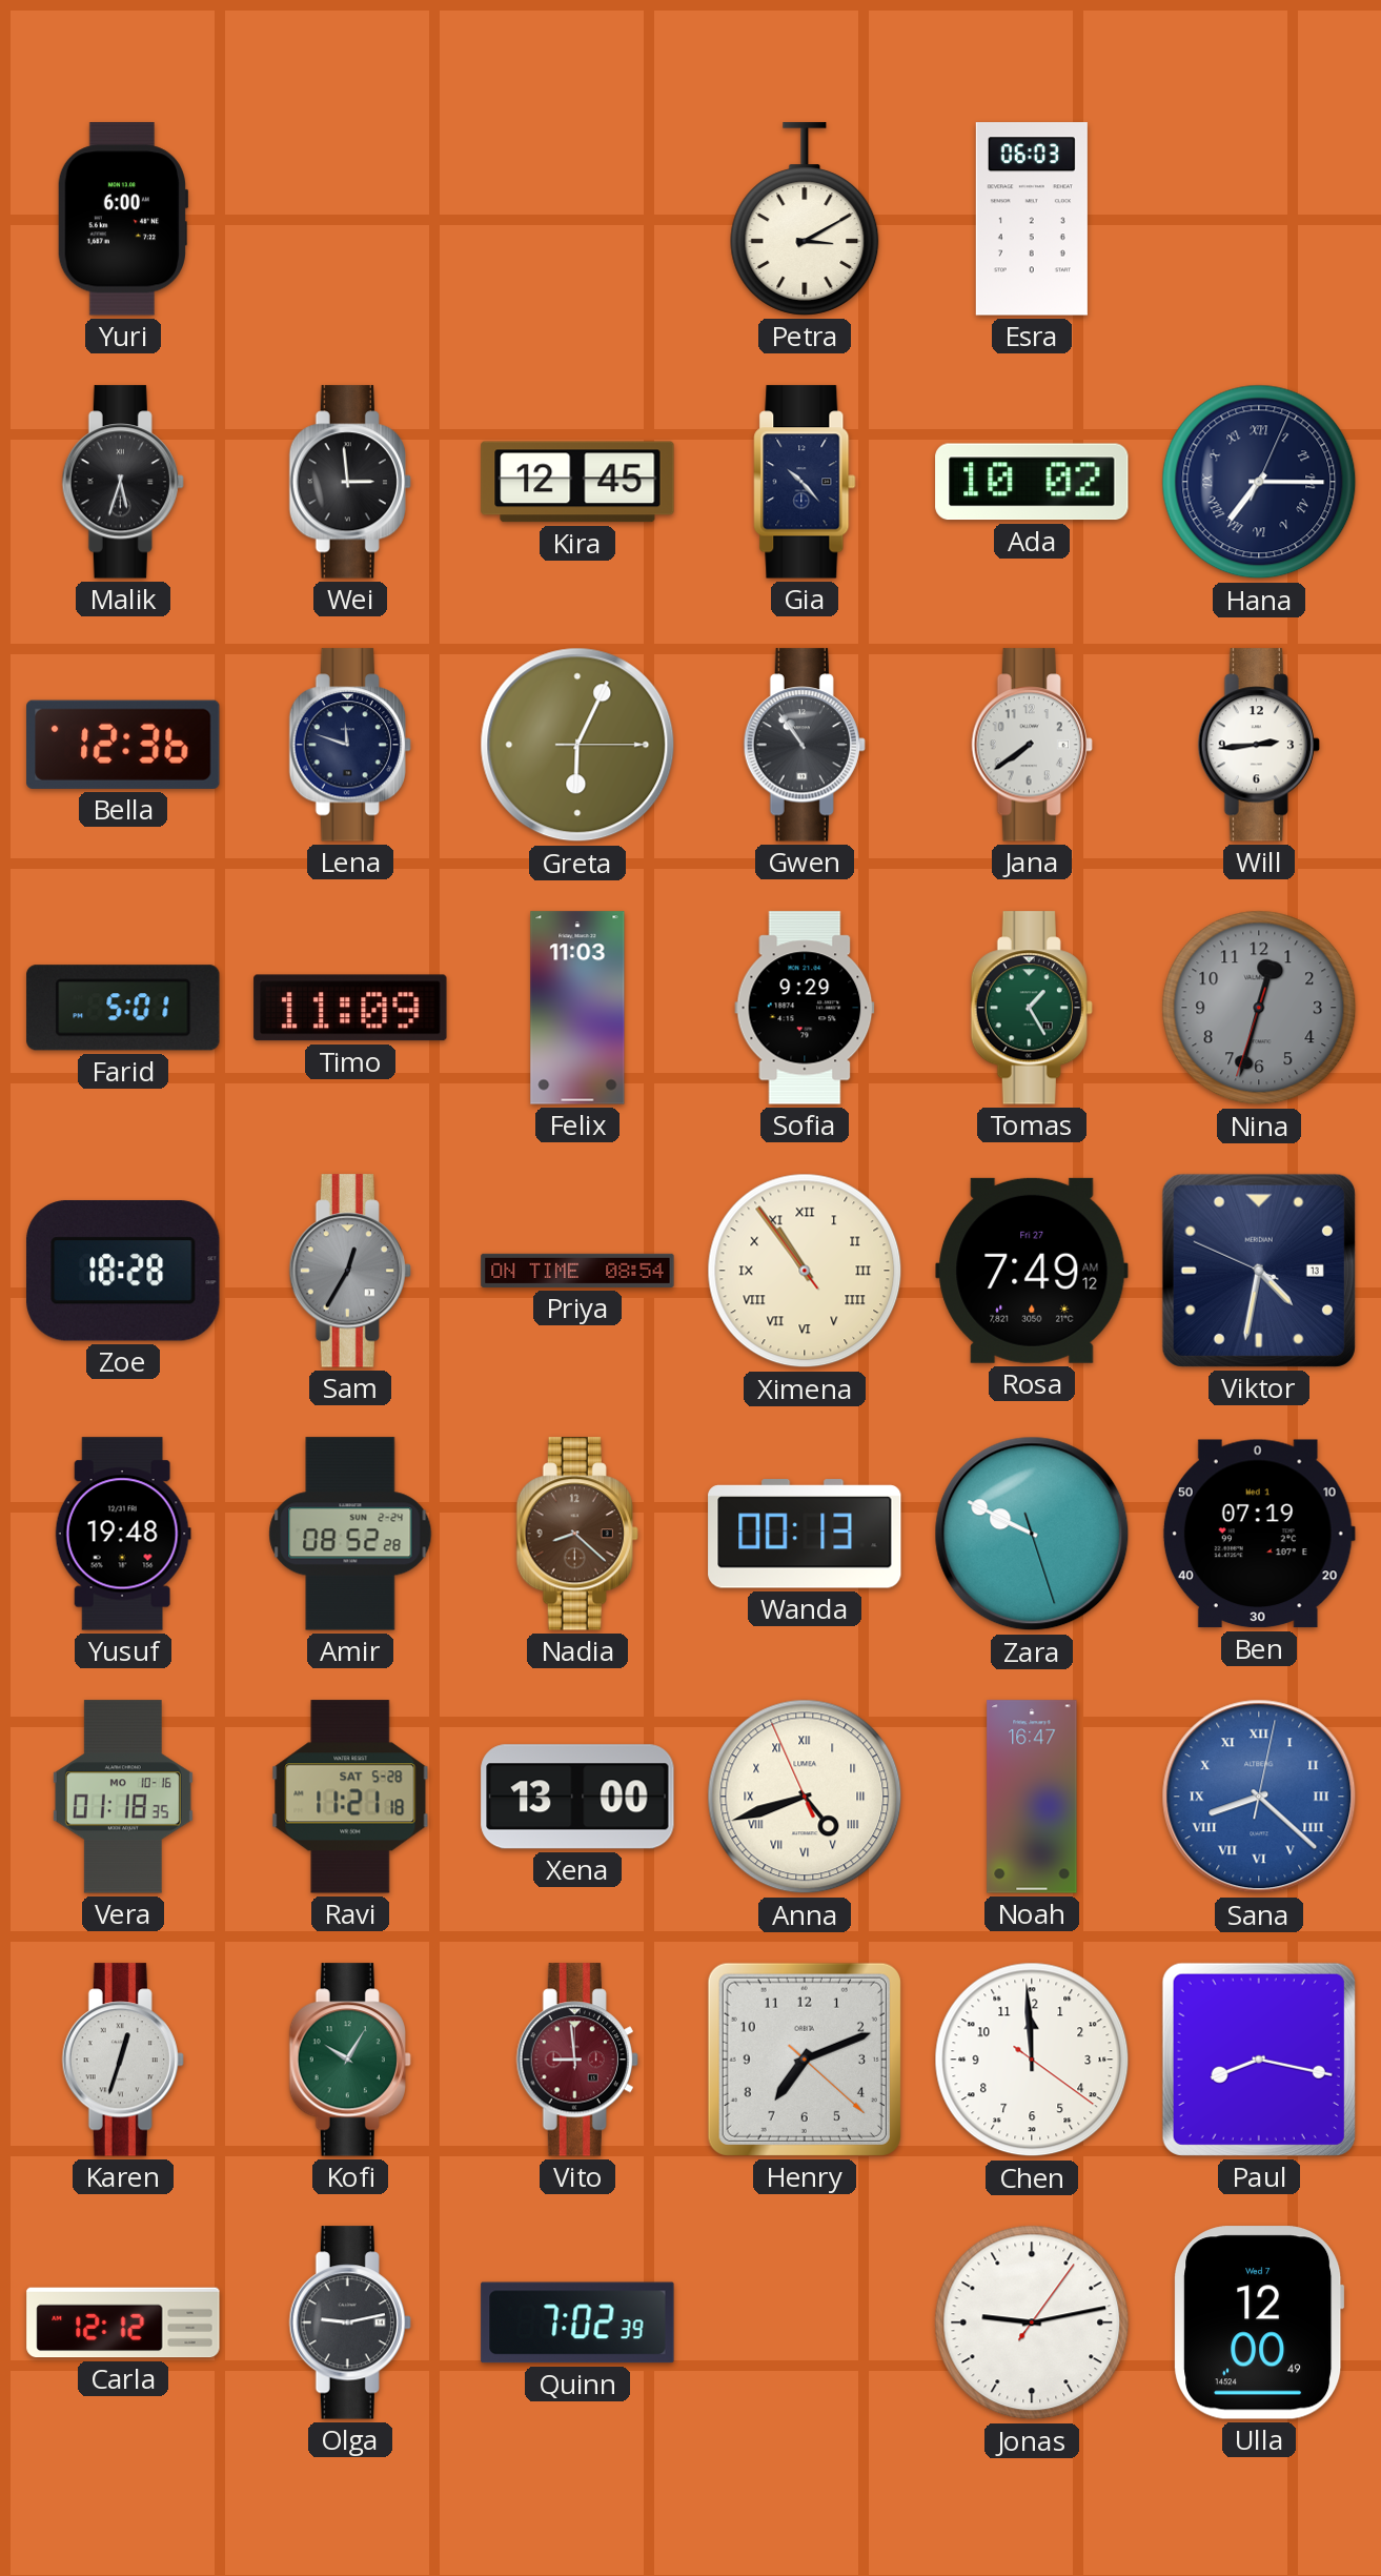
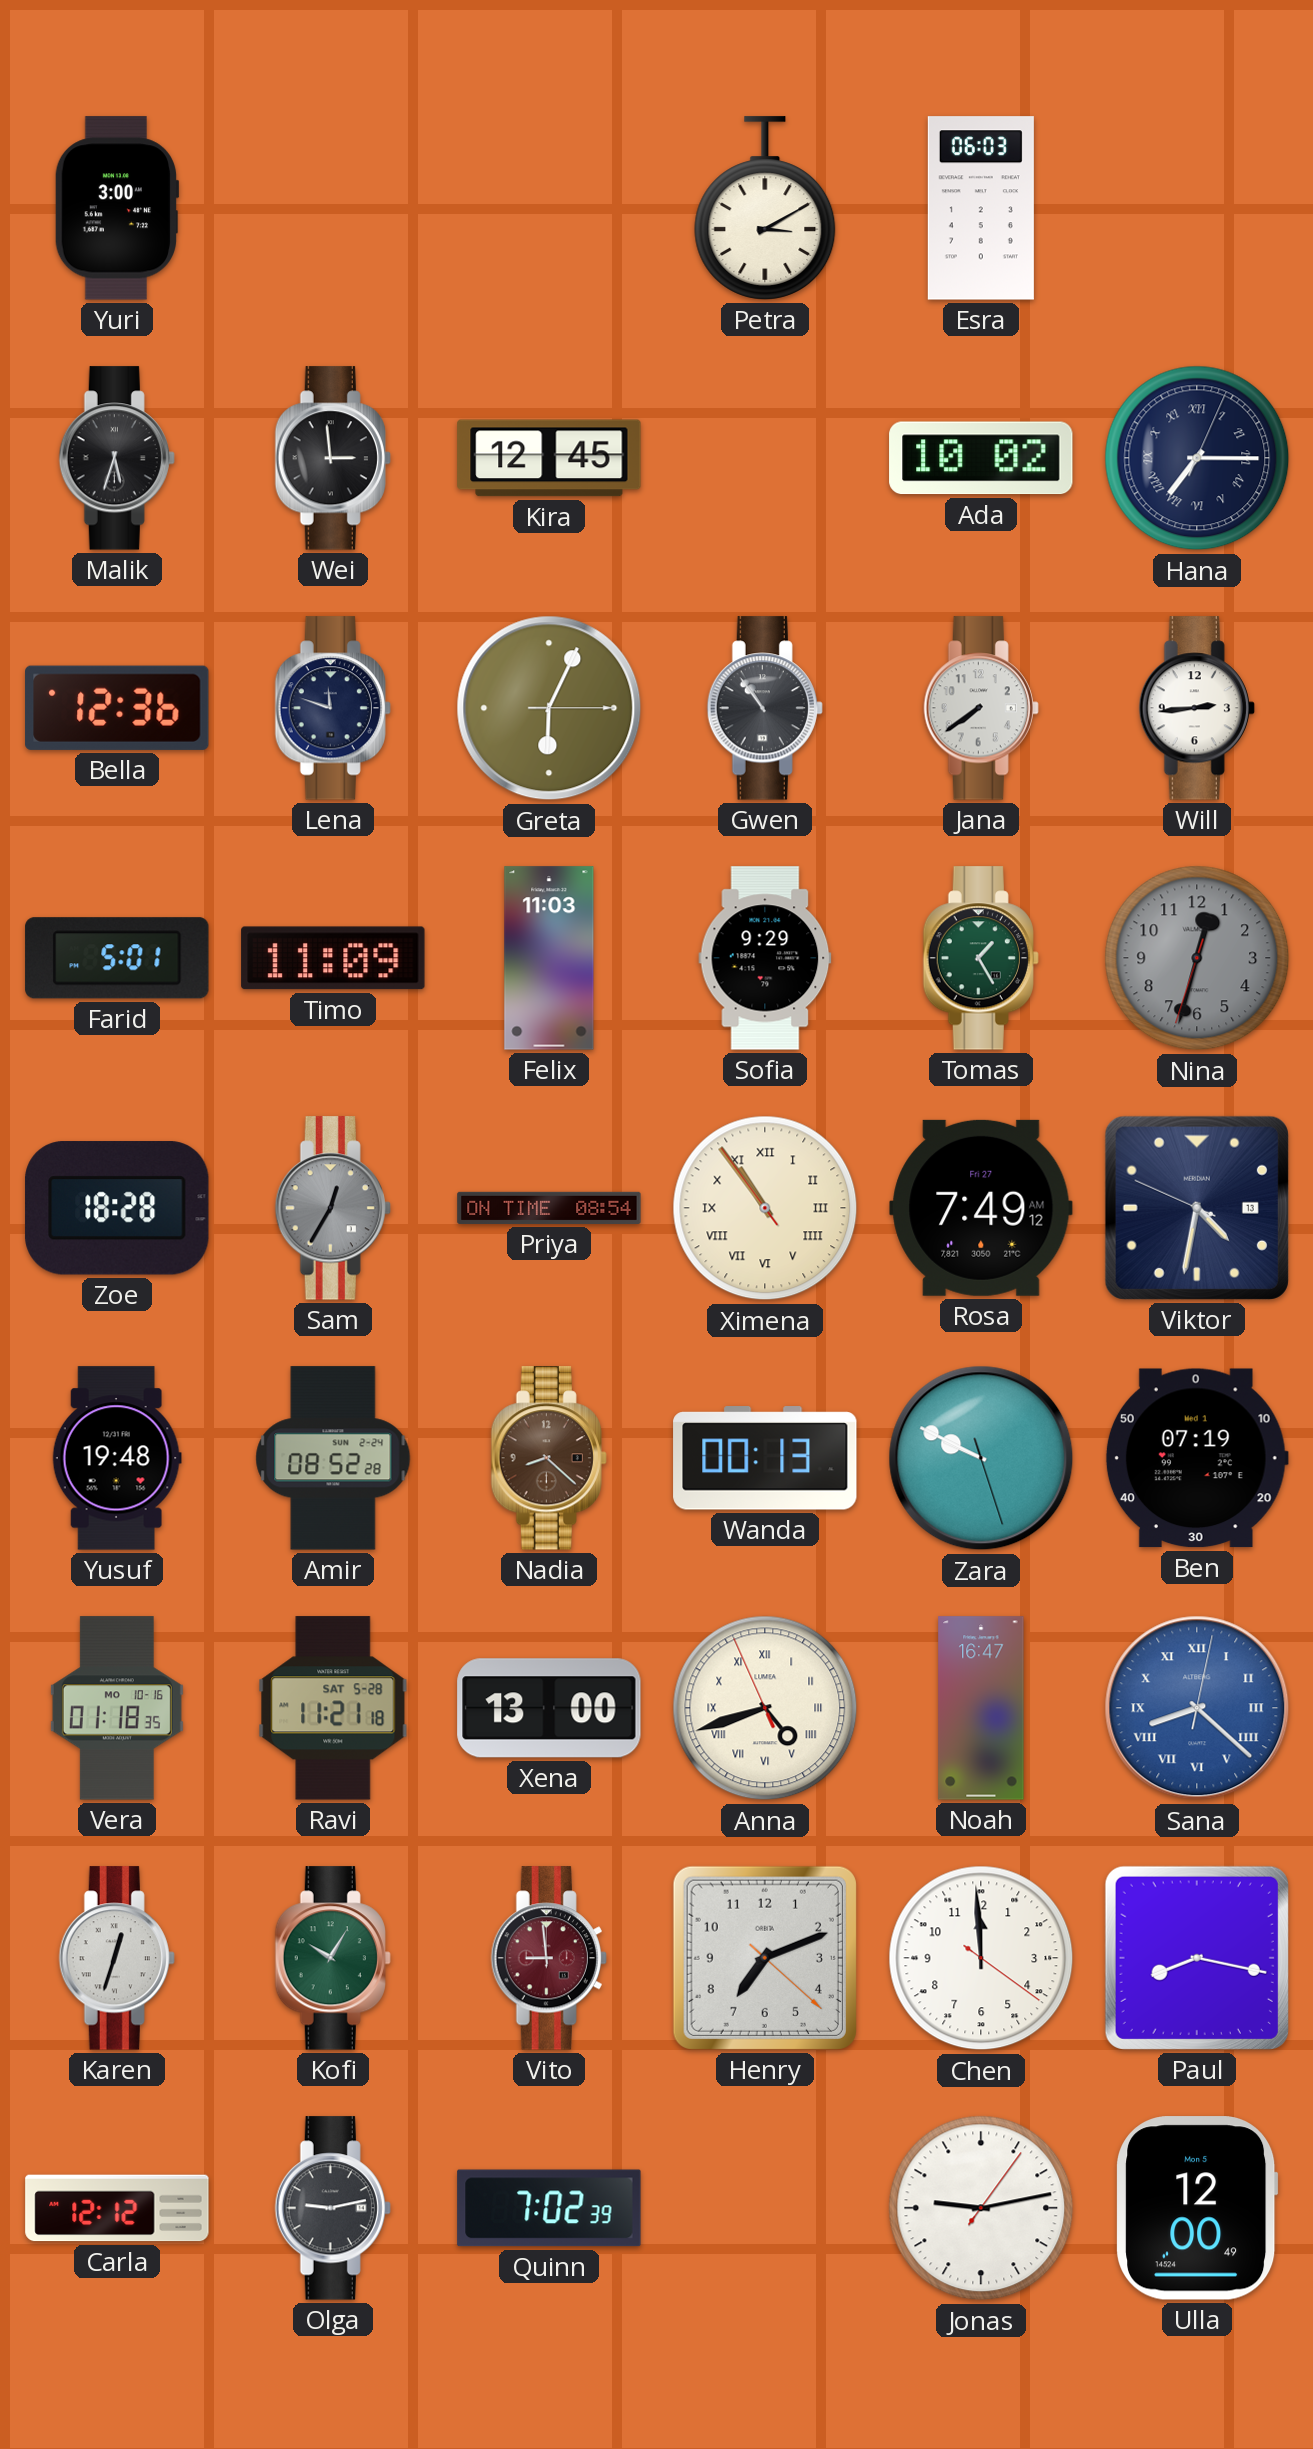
Yuri: 6:00 -> 3:00 (117, 208)
Gia: 10:23 -> none (805, 482)
Ulla date: Wed 7 -> Mon 5 (1197, 2208)
